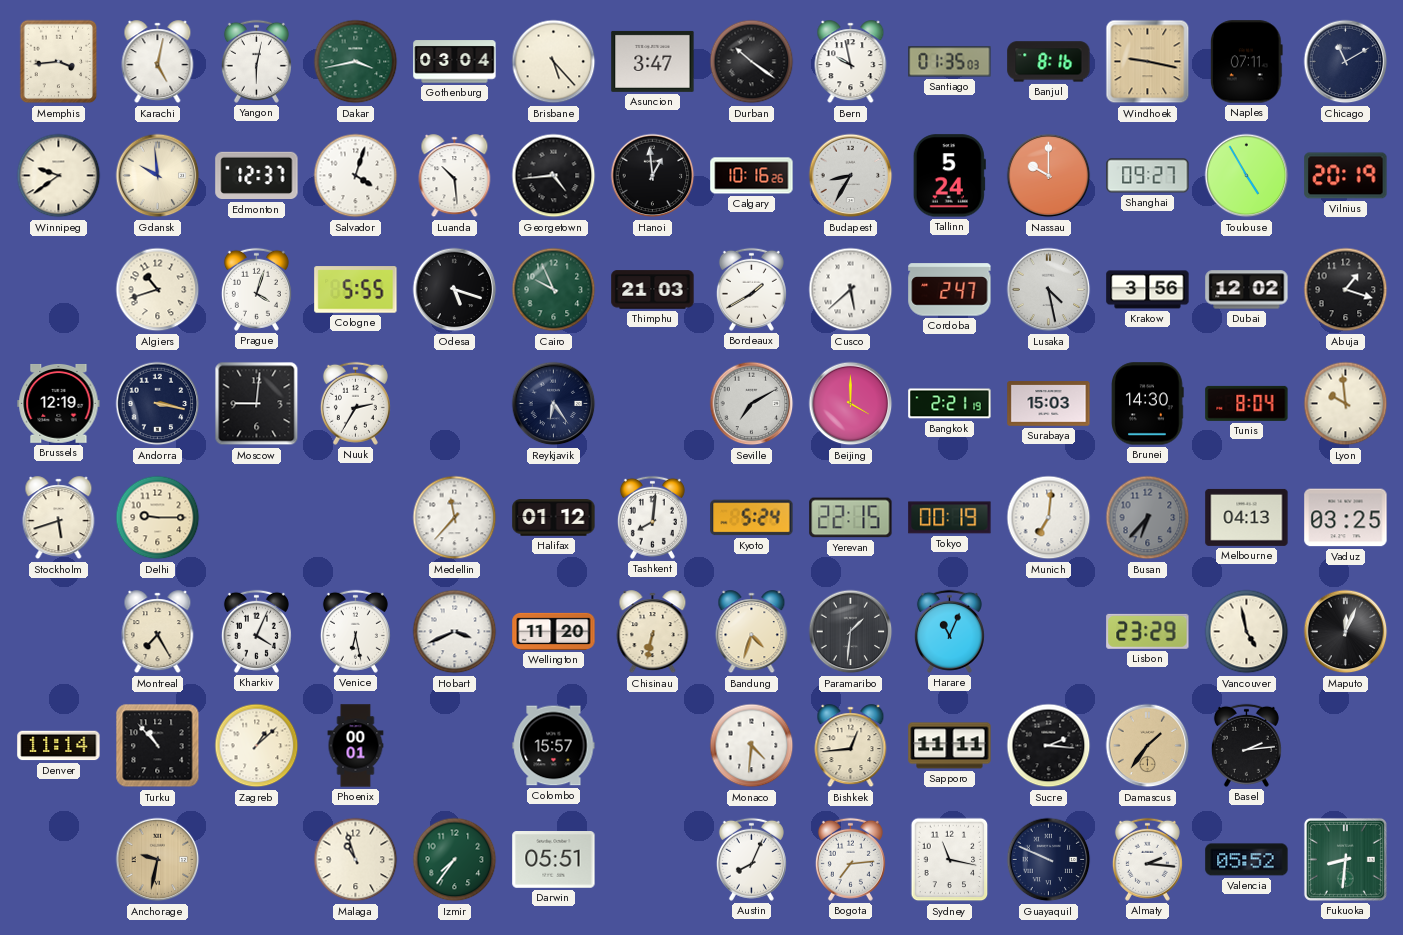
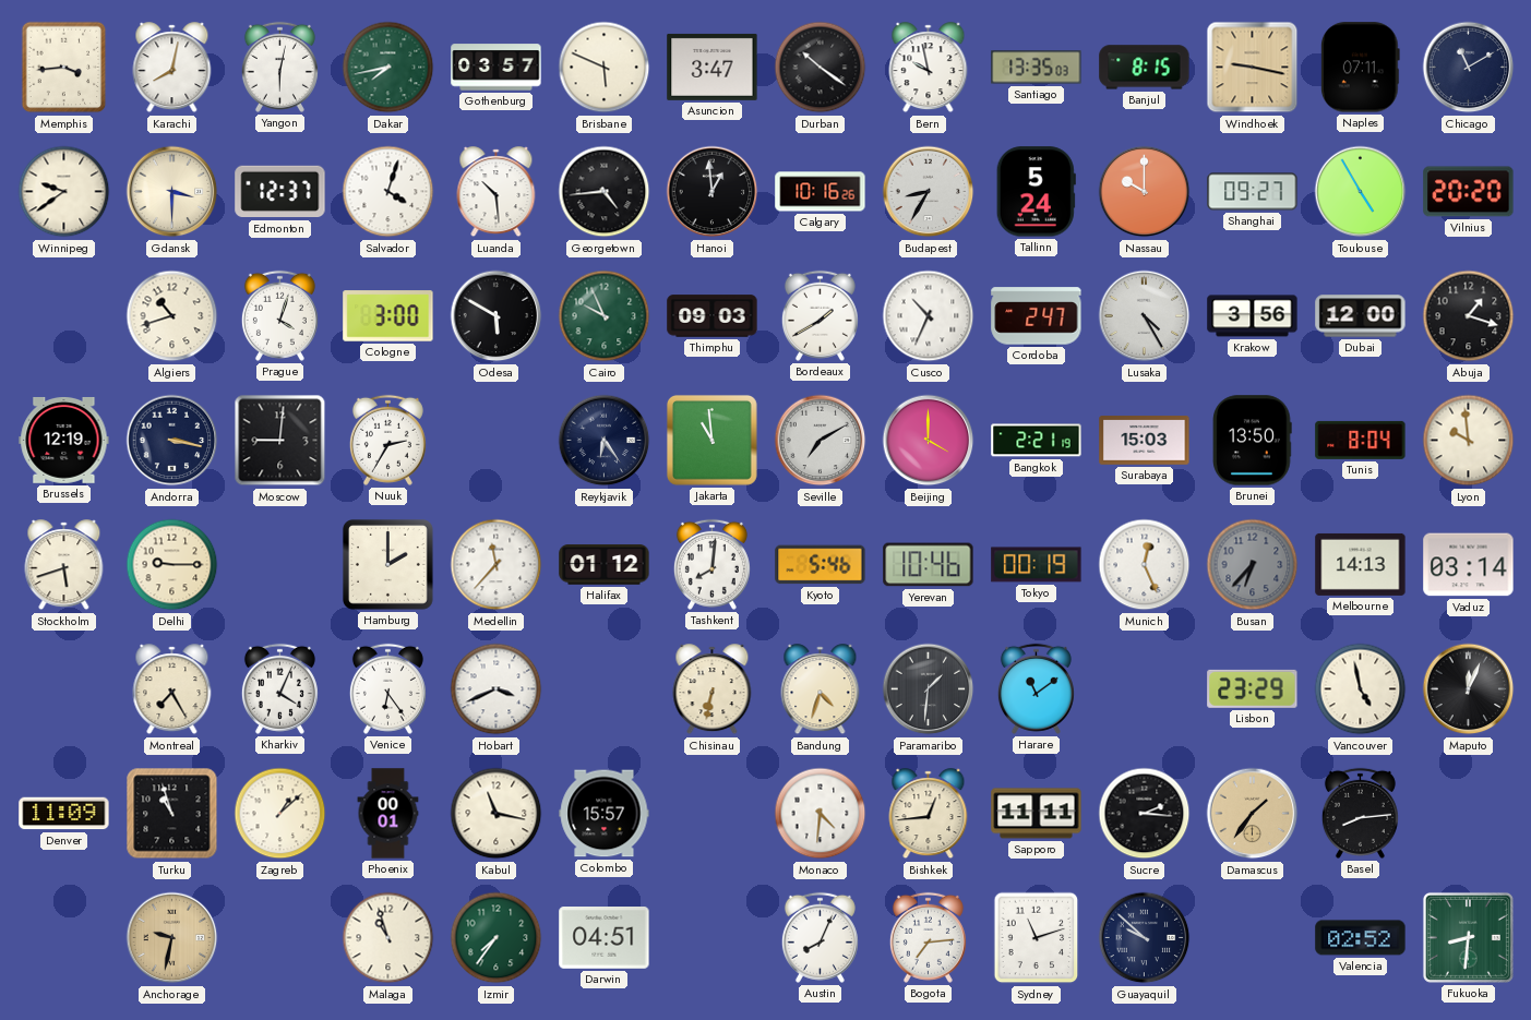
Karachi: 5:02 -> 8:02 (172, 68)
Dakar: 3:43 -> 7:43 (388, 68)
Gothenburg: 03:04 -> 03:57 (497, 68)
Brisbane: 5:23 -> 5:49 (605, 68)
Santiago: 01:35 -> 13:35 (1037, 68)
Banjul: 8:16 -> 8:15 (1145, 68)
Gdansk: 9:59 -> 3:30 (172, 192)
Vilnius: 20:19 -> 20:20 (1469, 192)
Cologne: 5:55 -> 3:00 (388, 316)
Odesa: 5:18 -> 5:50 (497, 316)
Thimphu: 21:03 -> 09:03 (713, 316)
Cusco: 5:38 -> 10:34 (929, 316)
Lusaka: 4:28 -> 4:25 (1145, 316)
Dubai: 12:02 -> 12:00 (1361, 316)
Jakarta: none -> 10:59 (711, 440)
Brunei: 14:30 -> 13:50 (1253, 441)
Hamburg: none -> 2:00 (387, 564)
Kyoto: 5:24 -> 5:46 (821, 565)
Yerevan: 22:15 -> 10:46 (929, 565)
Munich: 7:01 -> 12:26 (1145, 565)
Melbourne: 04:13 -> 14:13 (1361, 564)
Vaduz: 03:25 -> 03:14 (1469, 565)
Venice: 6:28 -> 6:24 (387, 688)
Wellington: 11:20 -> none (554, 631)
Harare: 11:04 -> 11:09 (1036, 688)
Denver: 11:14 -> 11:09 (64, 814)
Turku: 10:53 -> 10:57 (172, 814)
Kabul: none -> 11:17 (497, 814)
Basel: 2:14 -> 8:14 (1360, 813)
Darwin: 05:51 -> 04:51 (605, 938)
Sydney: 11:17 -> 11:12 (1037, 938)
Guayaquil: 9:49 -> 9:52 (1145, 938)
Almaty: 2:16 -> none (1147, 859)
Valencia: 05:52 -> 02:52 (1361, 938)
